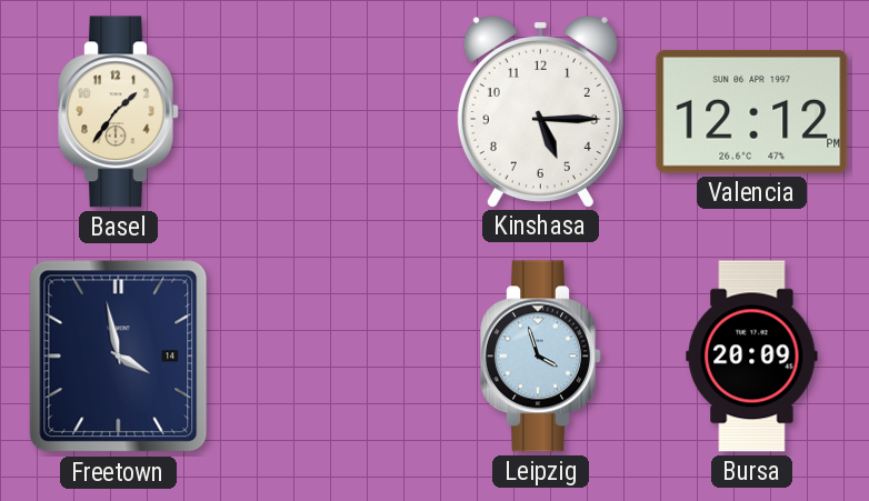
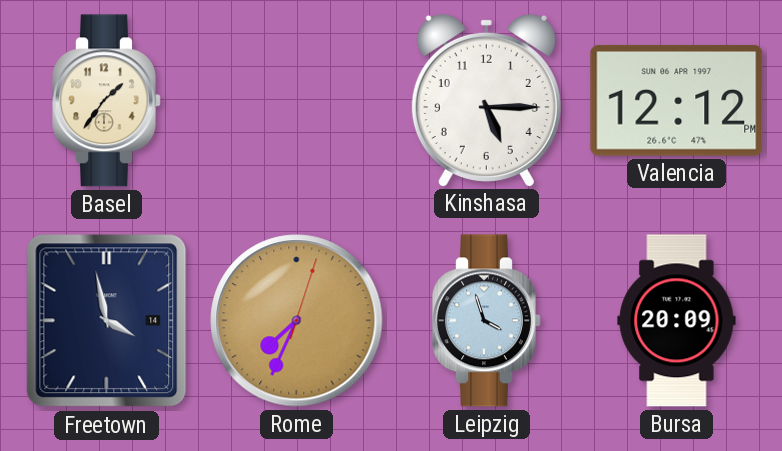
Rome: none -> 7:34 (297, 321)
